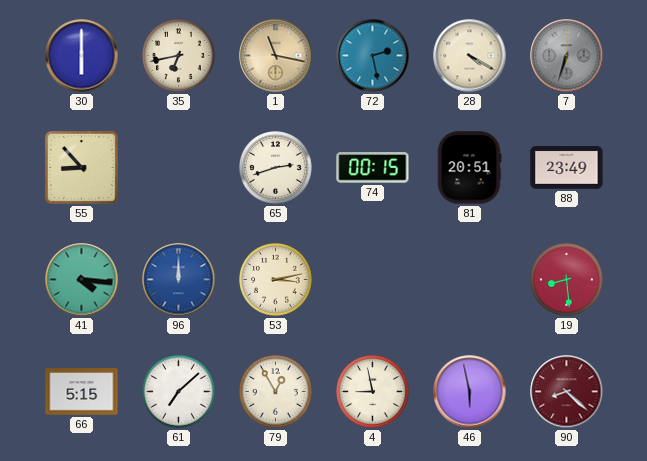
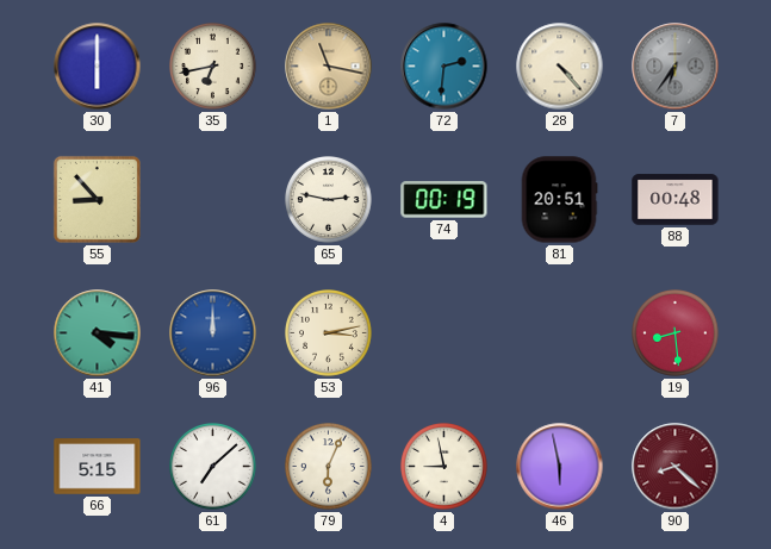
72: 2:28 -> 2:31 (444, 67)
28: 4:20 -> 4:23 (560, 67)
7: 6:33 -> 6:36 (676, 67)
65: 2:42 -> 2:47 (329, 200)
74: 00:15 -> 00:19 (444, 200)
88: 23:49 -> 00:48 (676, 200)
79: 12:55 -> 6:04 (329, 467)
